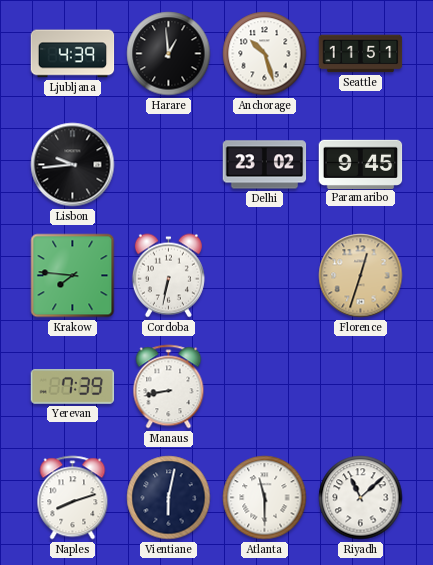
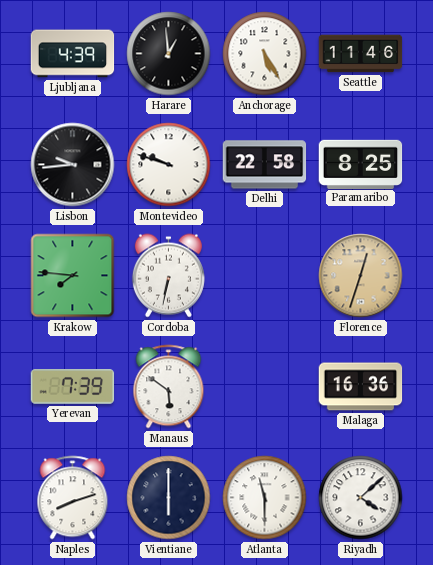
Anchorage: 10:27 -> 5:25 (265, 54)
Seattle: 11:51 -> 11:46 (361, 54)
Montevideo: none -> 9:48 (169, 165)
Delhi: 23:02 -> 22:58 (265, 165)
Paramaribo: 9:45 -> 8:25 (361, 164)
Manaus: 8:43 -> 5:51 (169, 387)
Malaga: none -> 16:36 (361, 387)
Vientiane: 6:02 -> 6:00 (169, 498)
Riyadh: 11:08 -> 4:08 (361, 498)
